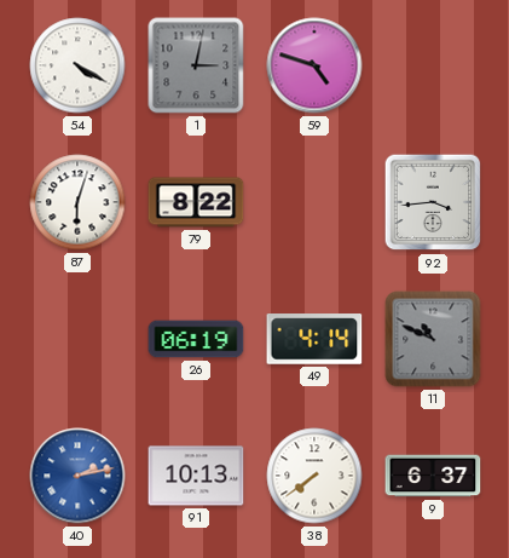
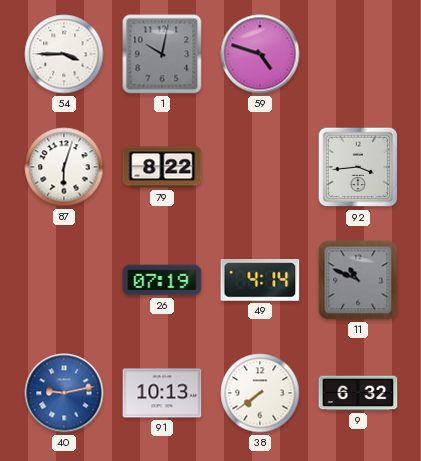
54: 4:20 -> 3:45 (64, 54)
1: 3:02 -> 10:02 (162, 54)
26: 06:19 -> 07:19 (162, 280)
40: 2:13 -> 9:13 (64, 393)
9: 6:37 -> 6:32 (358, 393)
